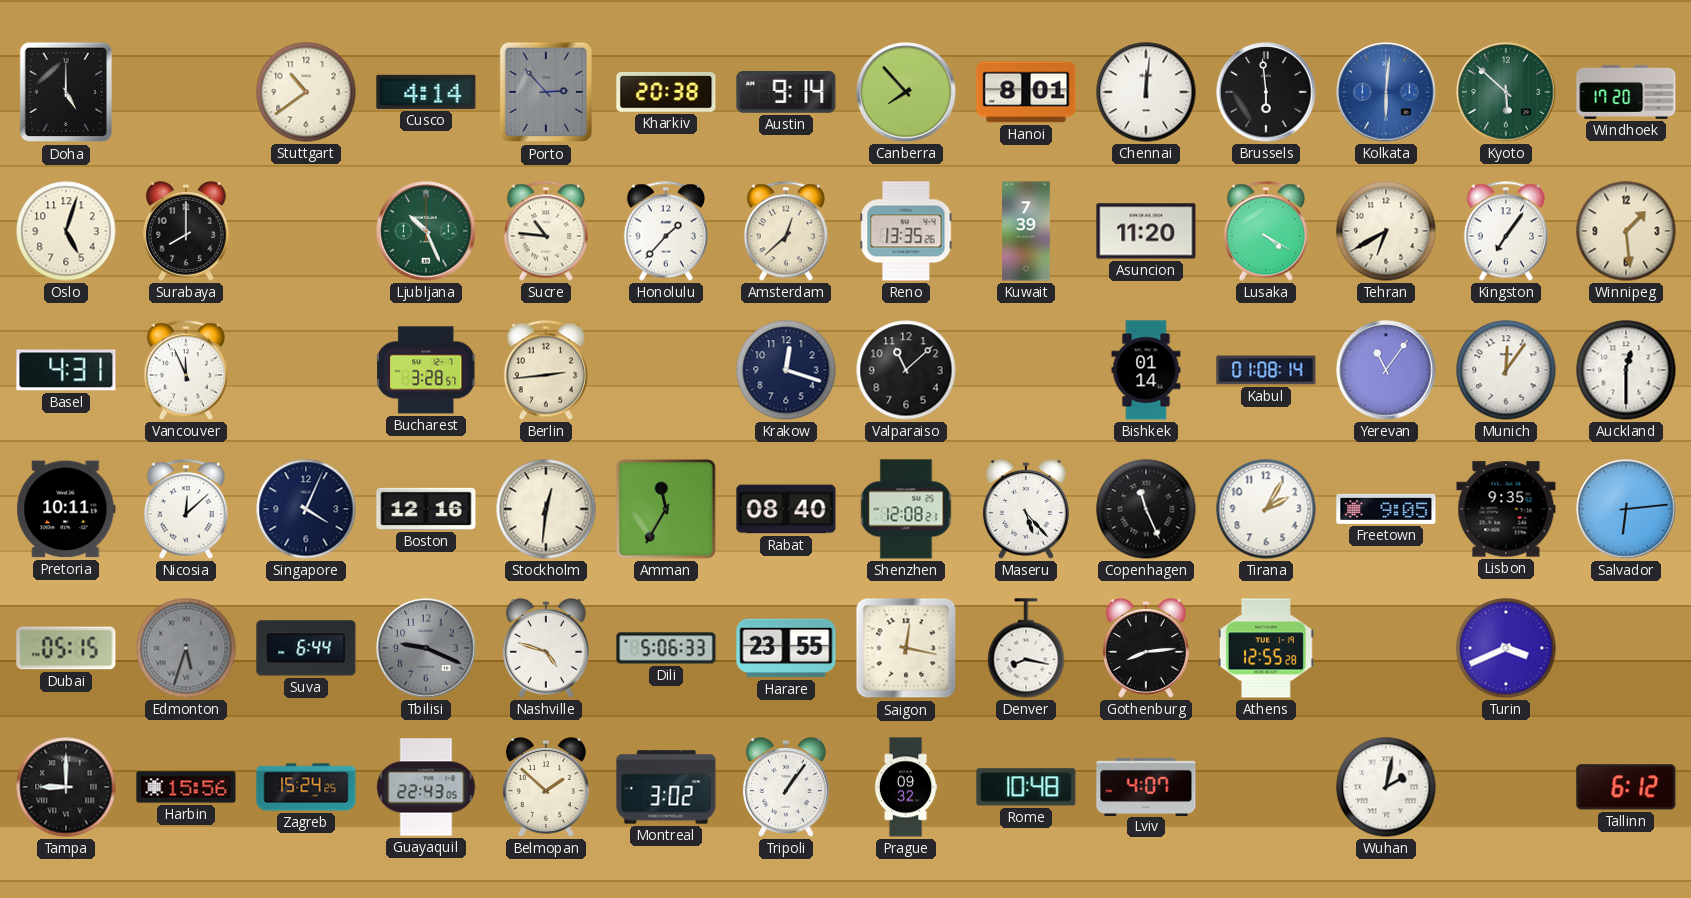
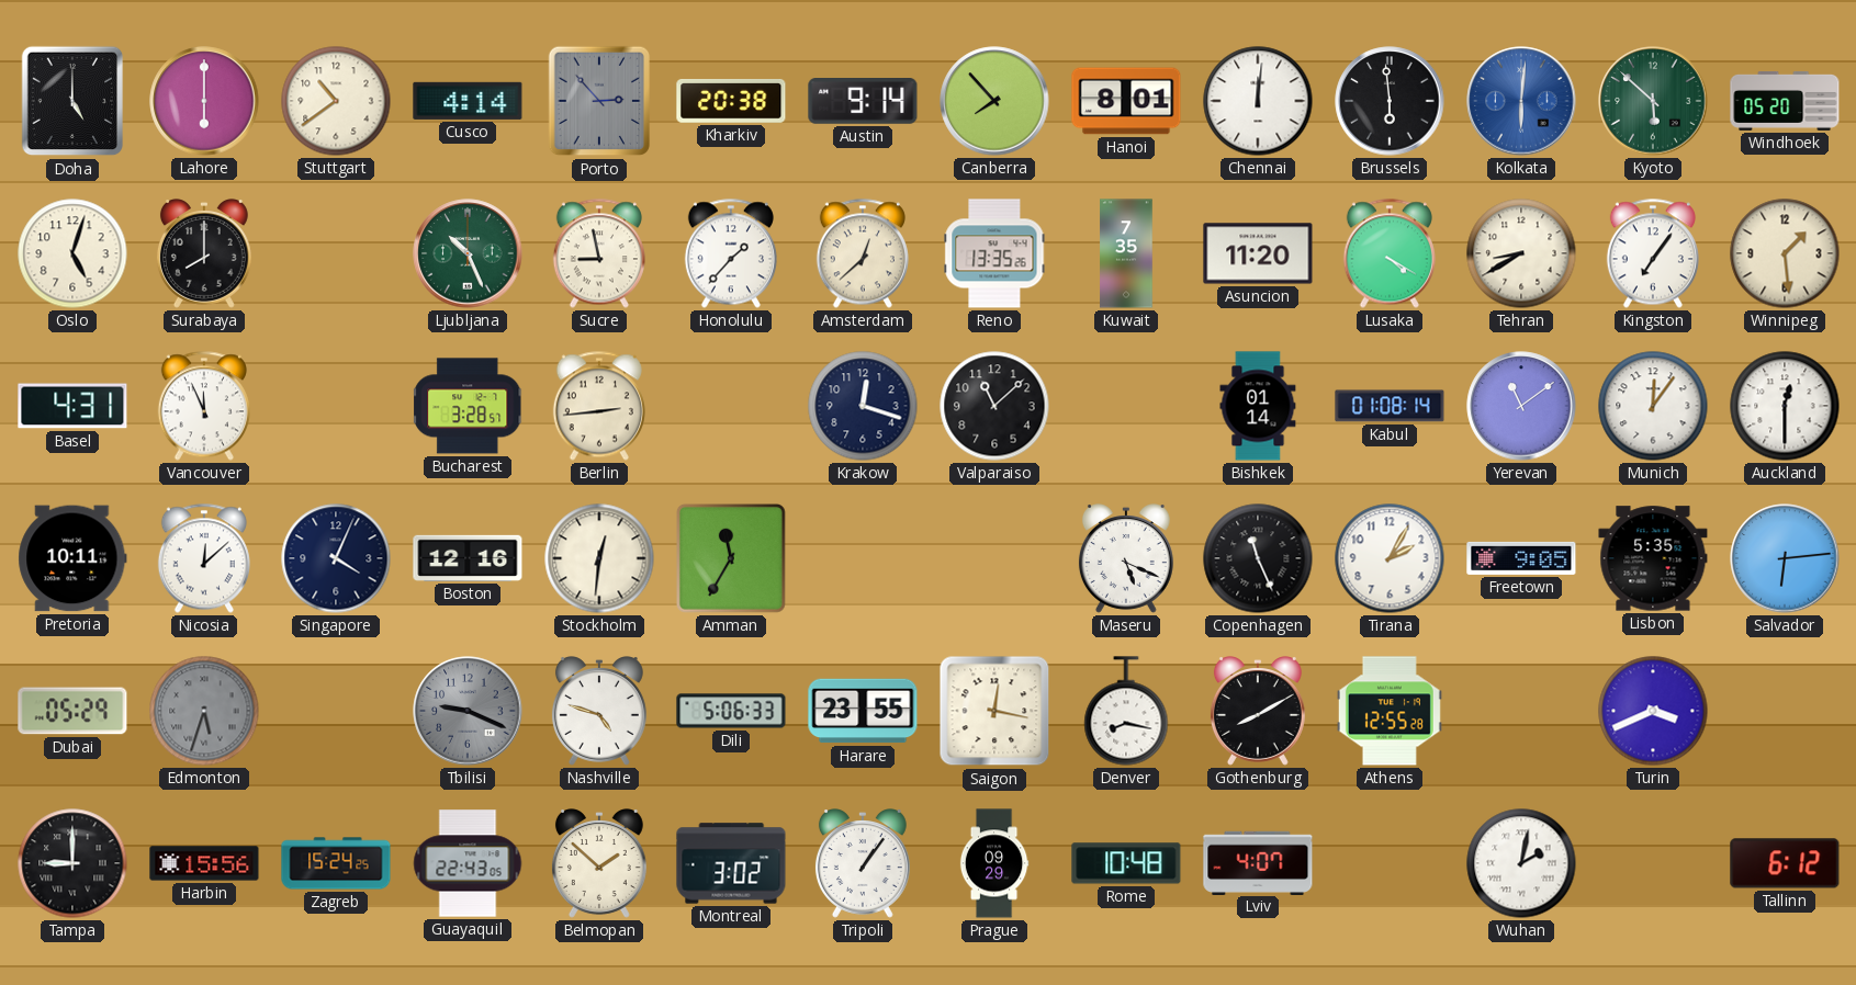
Lahore: none -> 6:00 (204, 101)
Windhoek: 17:20 -> 05:20 (1785, 101)
Sucre: 10:46 -> 8:58 (599, 253)
Kuwait: 7:39 -> 7:35 (1126, 253)
Tehran: 6:40 -> 8:40 (1521, 253)
Yerevan: 11:06 -> 11:09 (1521, 406)
Rabat: 08:40 -> none (786, 509)
Shenzhen: 12:08 -> none (906, 509)
Maseru: 5:23 -> 5:19 (1126, 558)
Lisbon: 9:35 -> 5:35 (1653, 558)
Dubai: 05:15 -> 05:29 (72, 711)
Suva: 6:44 -> none (306, 648)
Gothenburg: 8:14 -> 8:10 (1258, 711)
Prague: 09:32 -> 09:29 (994, 863)
